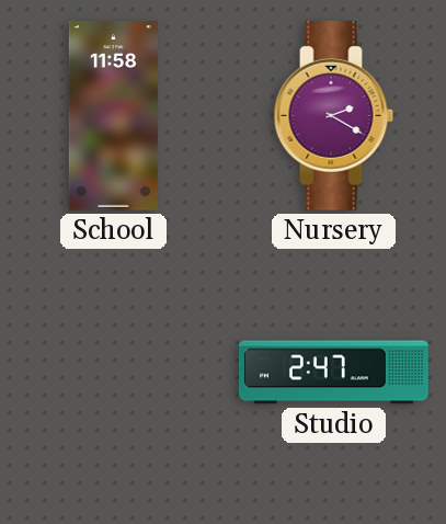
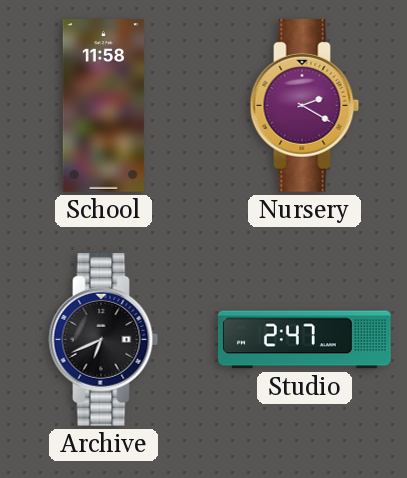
Archive: none -> 6:41 (104, 339)
